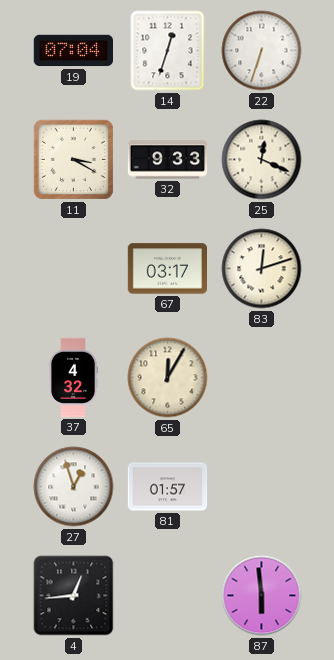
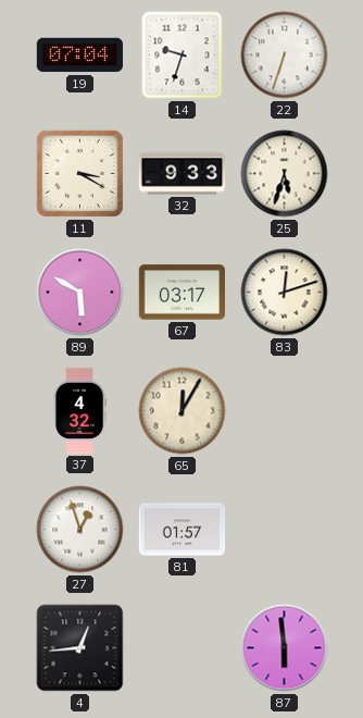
14: 12:33 -> 9:33 (183, 55)
25: 12:19 -> 5:33 (285, 174)
89: none -> 5:50 (80, 293)
